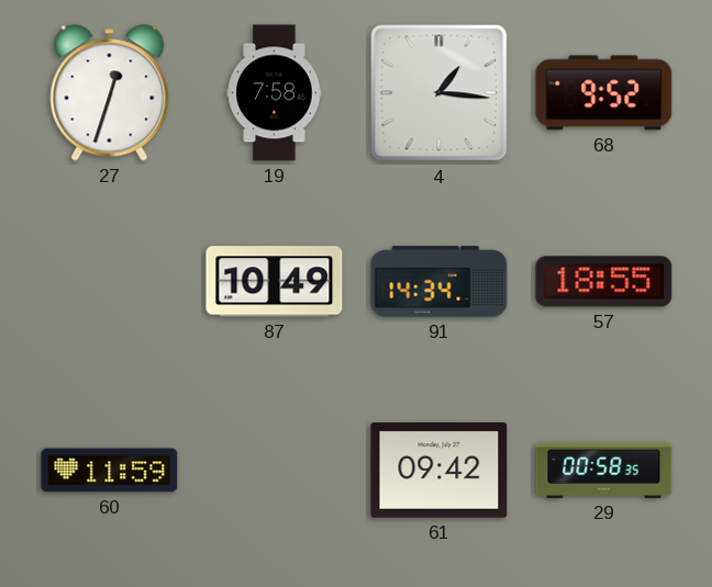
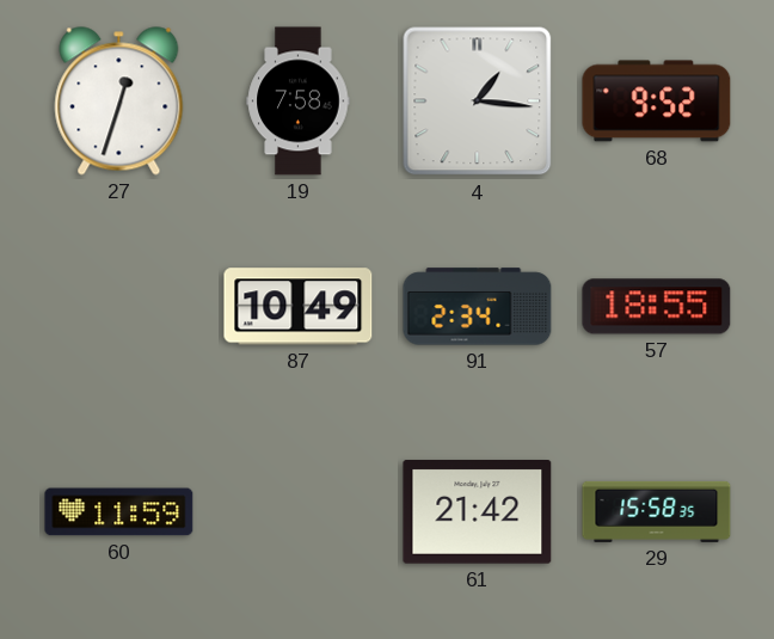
91: 14:34 -> 2:34 (478, 307)
61: 09:42 -> 21:42 (478, 512)
29: 00:58 -> 15:58 (657, 511)
